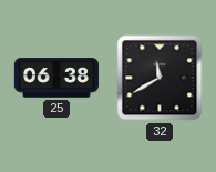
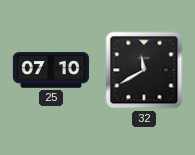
25: 06:38 -> 07:10 (51, 70)
